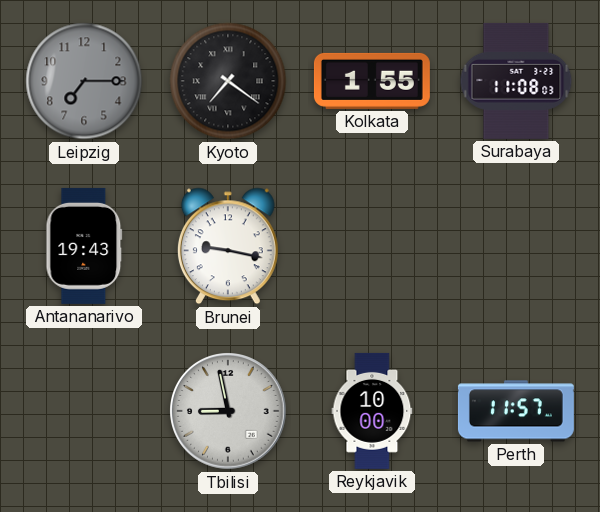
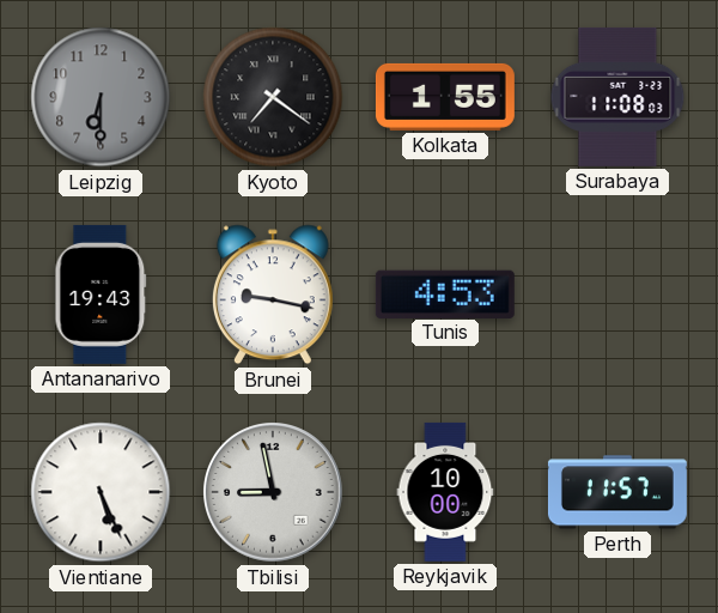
Leipzig: 7:15 -> 6:30 (101, 97)
Tunis: none -> 4:53 (445, 293)
Vientiane: none -> 5:26 (101, 492)
